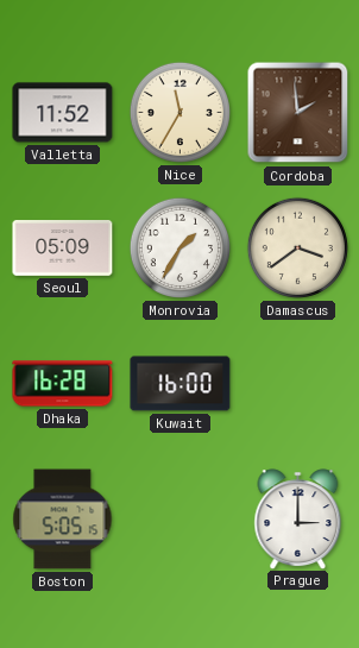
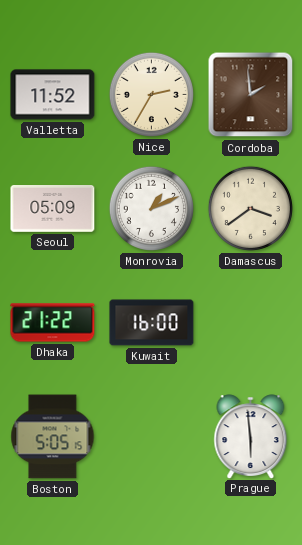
Nice: 11:35 -> 2:35 (151, 94)
Monrovia: 1:35 -> 1:11 (151, 208)
Dhaka: 16:28 -> 21:22 (53, 323)
Prague: 3:00 -> 5:59 (251, 436)
